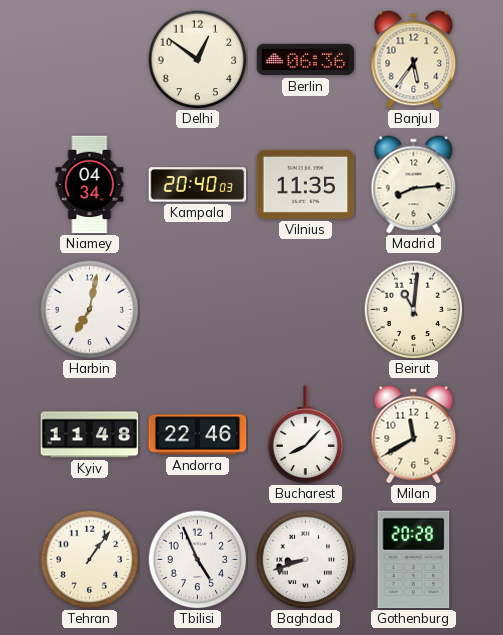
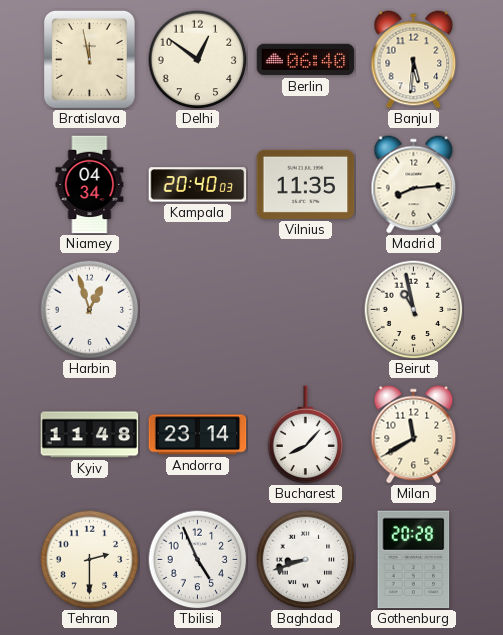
Bratislava: none -> 11:58 (90, 60)
Berlin: 06:36 -> 06:40 (306, 60)
Banjul: 5:36 -> 5:31 (414, 60)
Harbin: 7:02 -> 12:57 (90, 310)
Beirut: 11:01 -> 10:58 (414, 310)
Andorra: 22:46 -> 23:14 (198, 435)
Tehran: 1:06 -> 2:30 (90, 560)
